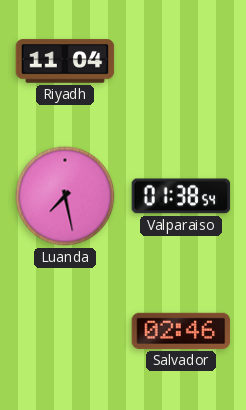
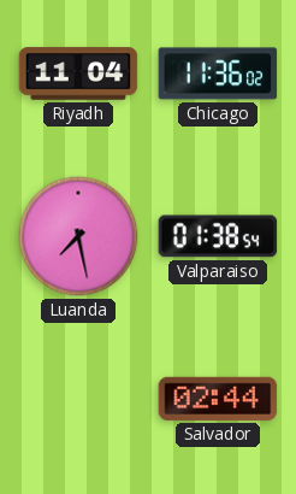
Chicago: none -> 11:36 (218, 73)
Salvador: 02:46 -> 02:44 (218, 399)
